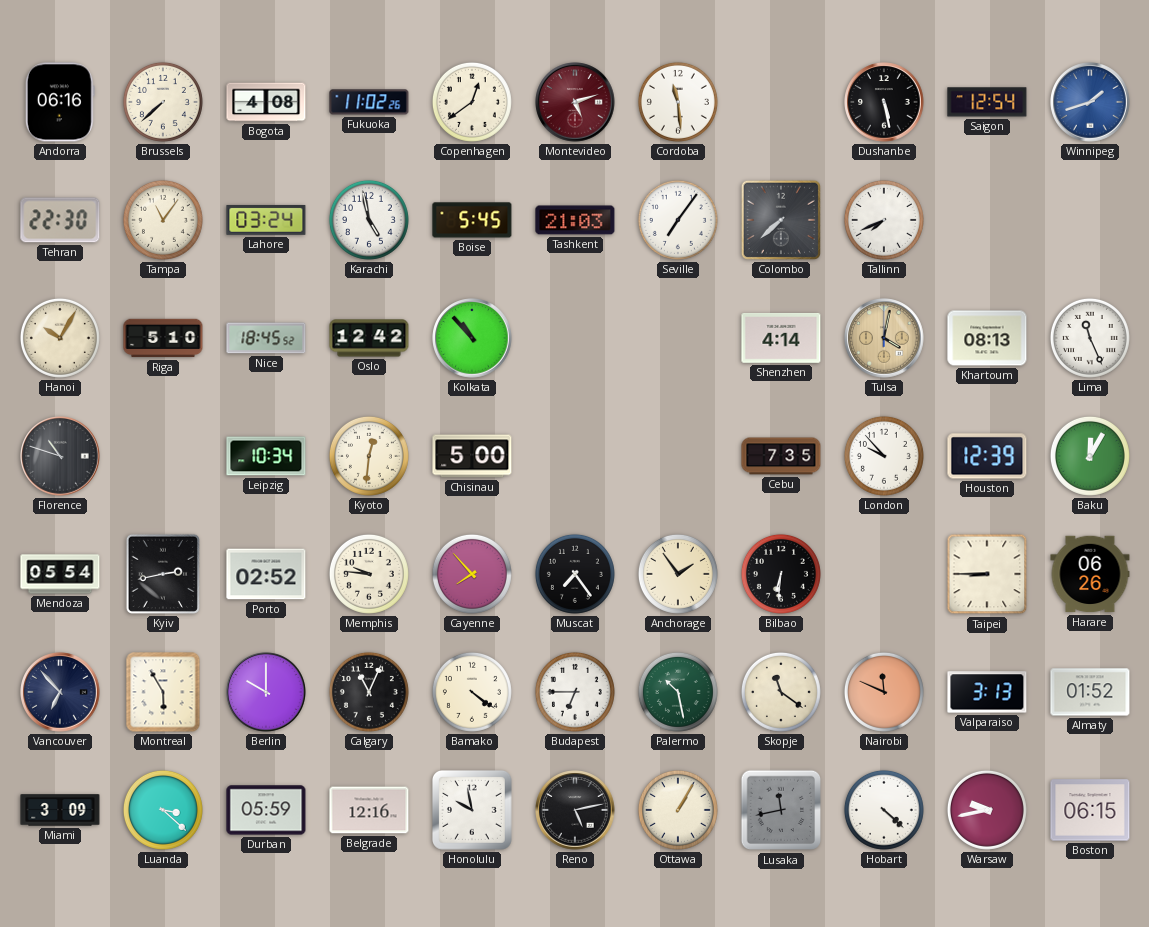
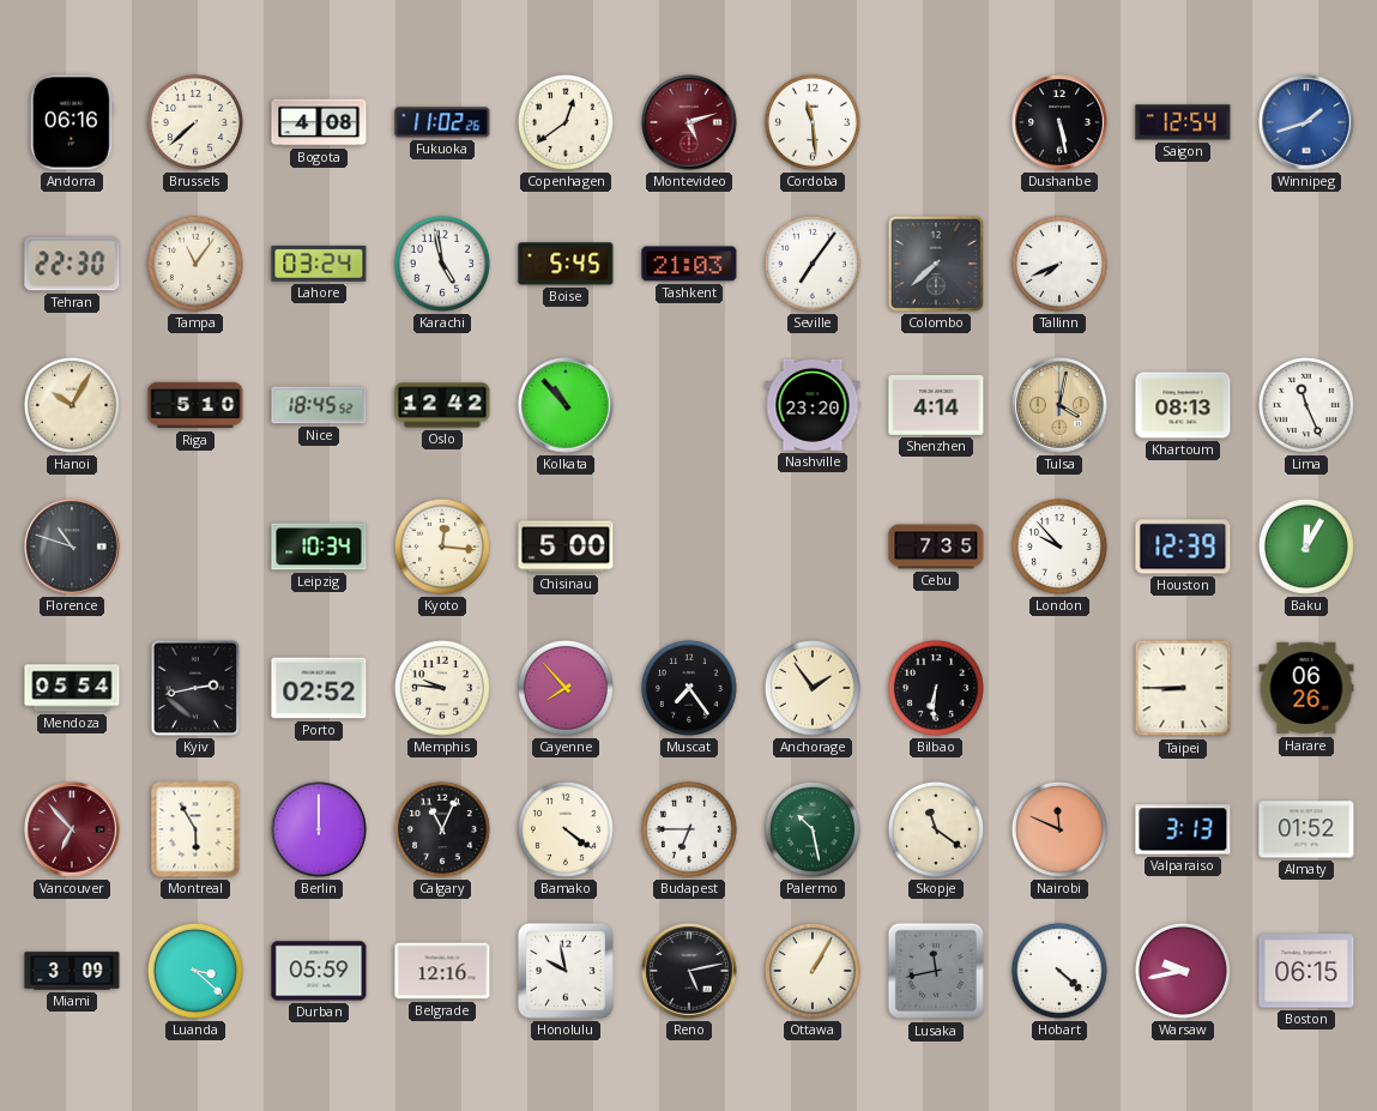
Nashville: none -> 23:20 (813, 405)
Kyoto: 12:31 -> 12:16 (442, 547)
Vancouver dial: navy -> burgundy (72, 829)
Berlin: 10:00 -> 12:00 (319, 829)
